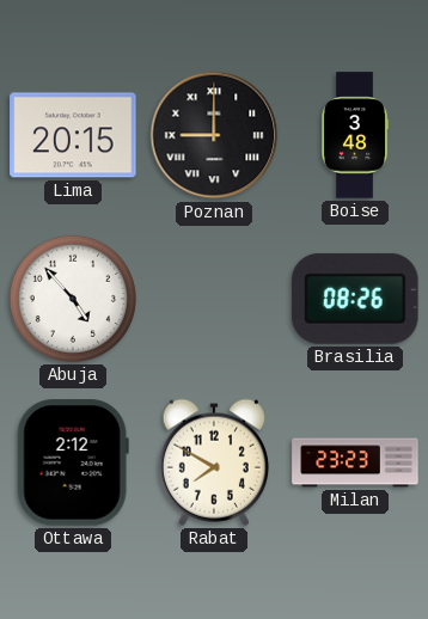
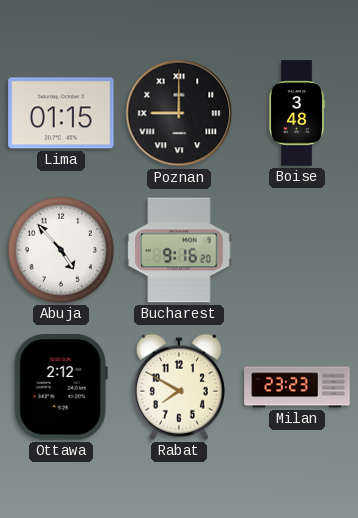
Lima: 20:15 -> 01:15 (61, 113)
Bucharest: none -> 9:16 (179, 250)
Brasilia: 08:26 -> none (355, 299)
